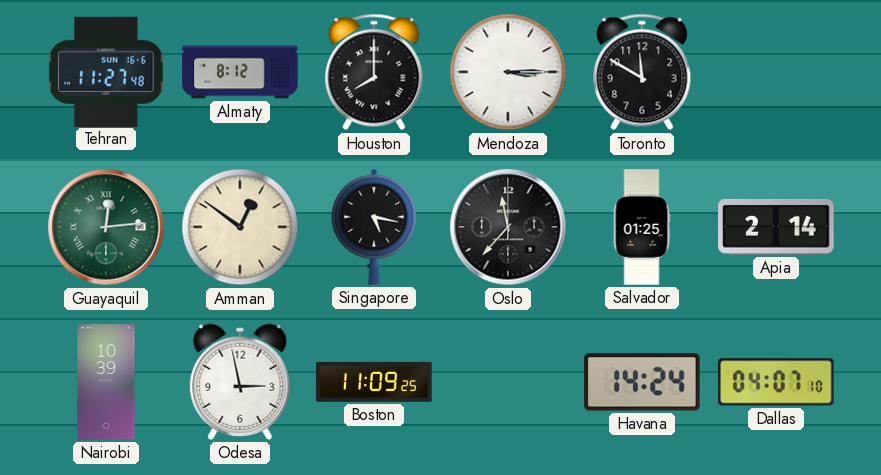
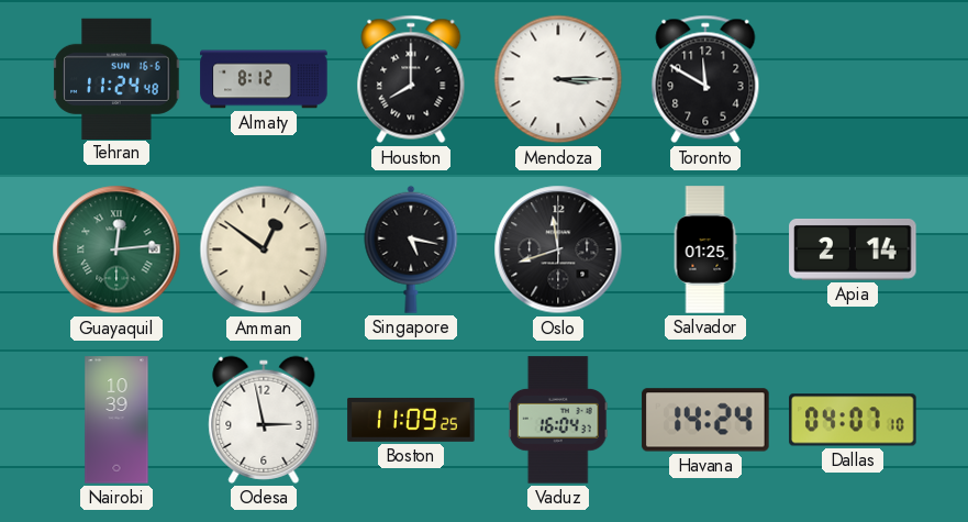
Tehran: 11:27 -> 11:24 (116, 78)
Oslo: 11:37 -> 11:42 (558, 249)
Vaduz: none -> 16:04 (558, 420)
